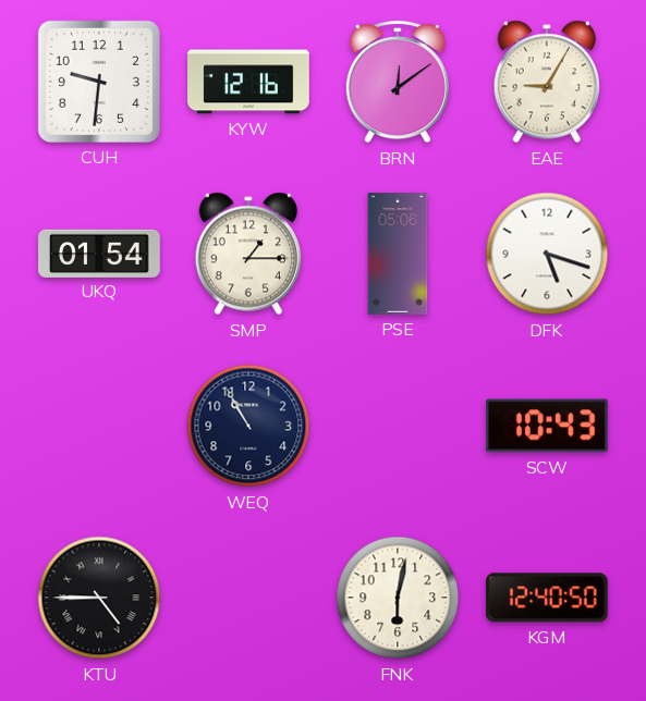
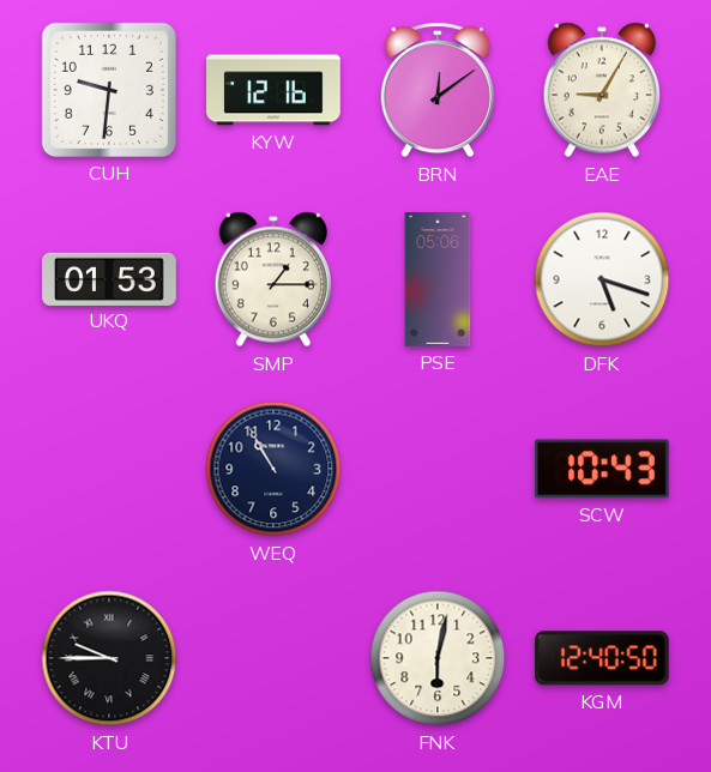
UKQ: 01:54 -> 01:53 (109, 278)
KTU: 4:45 -> 9:45 (109, 658)
